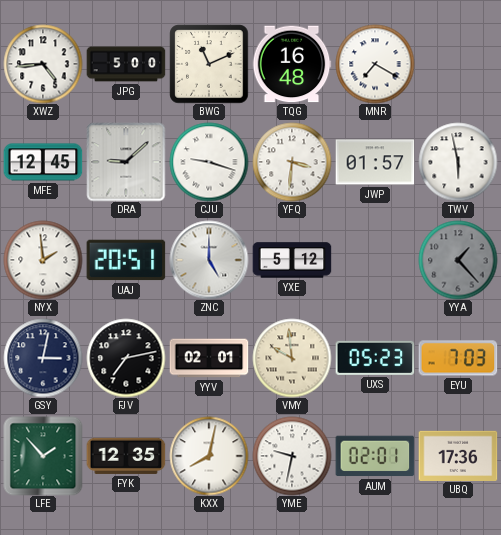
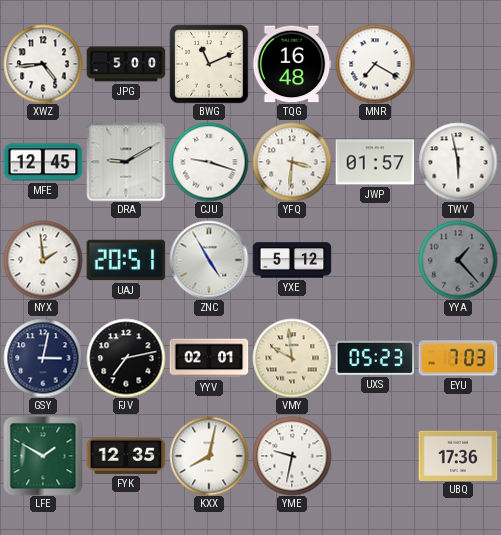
DRA: 9:08 -> 9:10 (126, 162)
ZNC: 5:00 -> 4:55 (209, 260)
LFE: 1:53 -> 1:50 (43, 456)
AUM: 02:01 -> none (375, 456)
